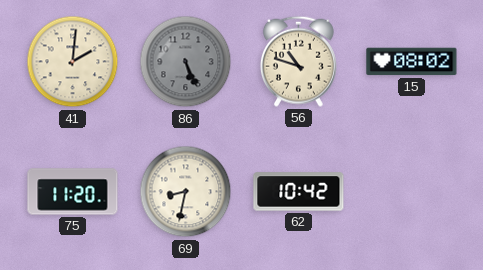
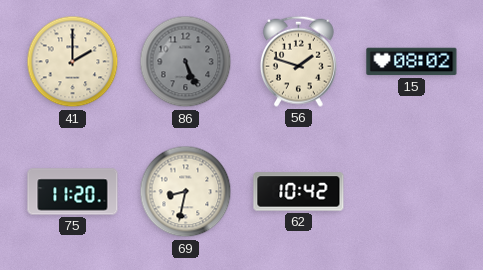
41: 2:01 -> 2:00 (73, 62)
56: 10:48 -> 1:48 (298, 61)
